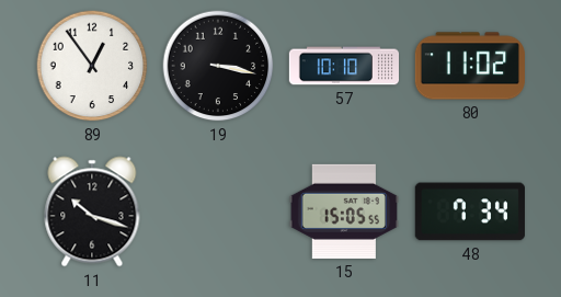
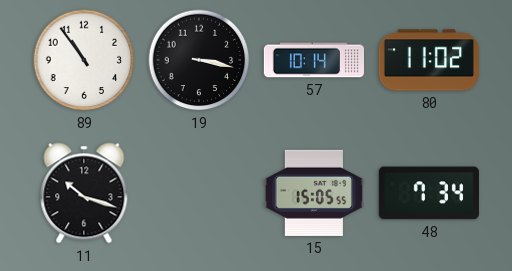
89: 12:54 -> 10:54 (84, 60)
57: 10:10 -> 10:14 (313, 60)
